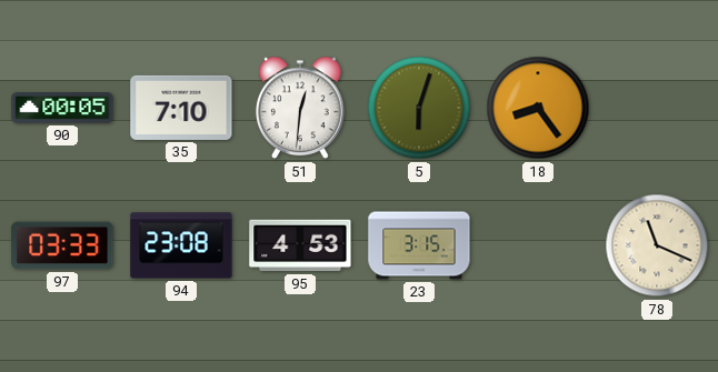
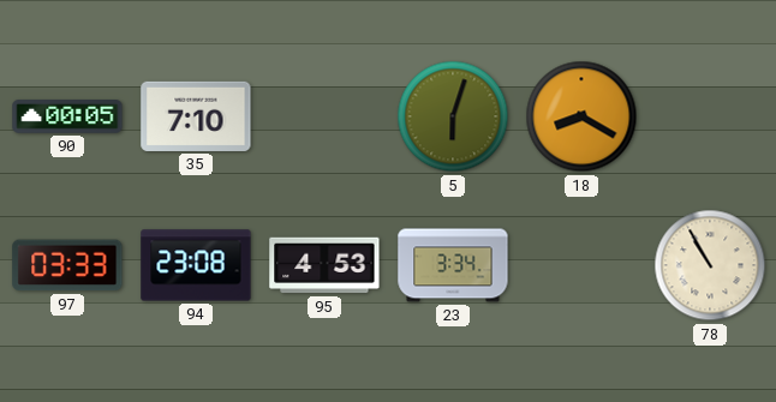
51: 12:31 -> none (301, 108)
18: 8:24 -> 8:20 (581, 116)
23: 3:15 -> 3:34 (453, 265)
78: 11:19 -> 10:55 (710, 265)
